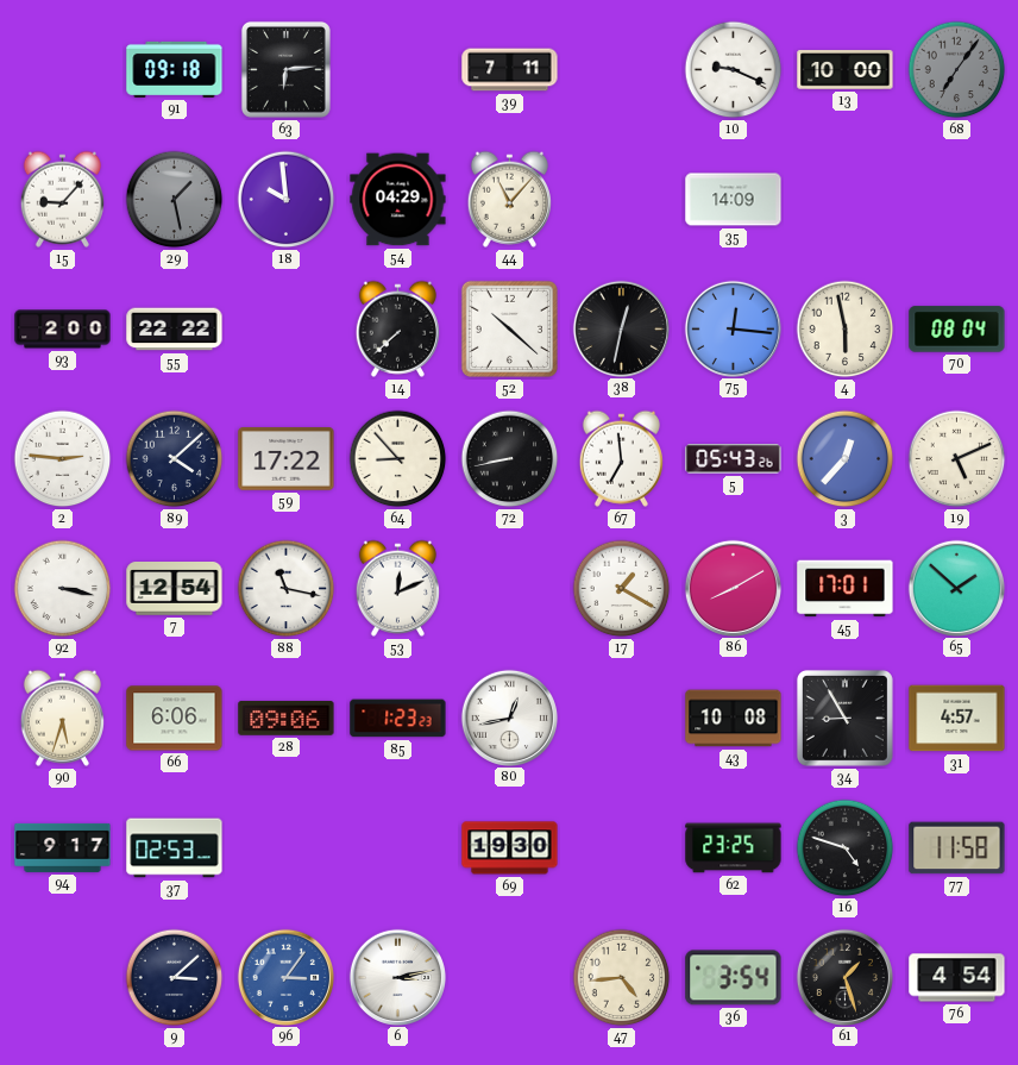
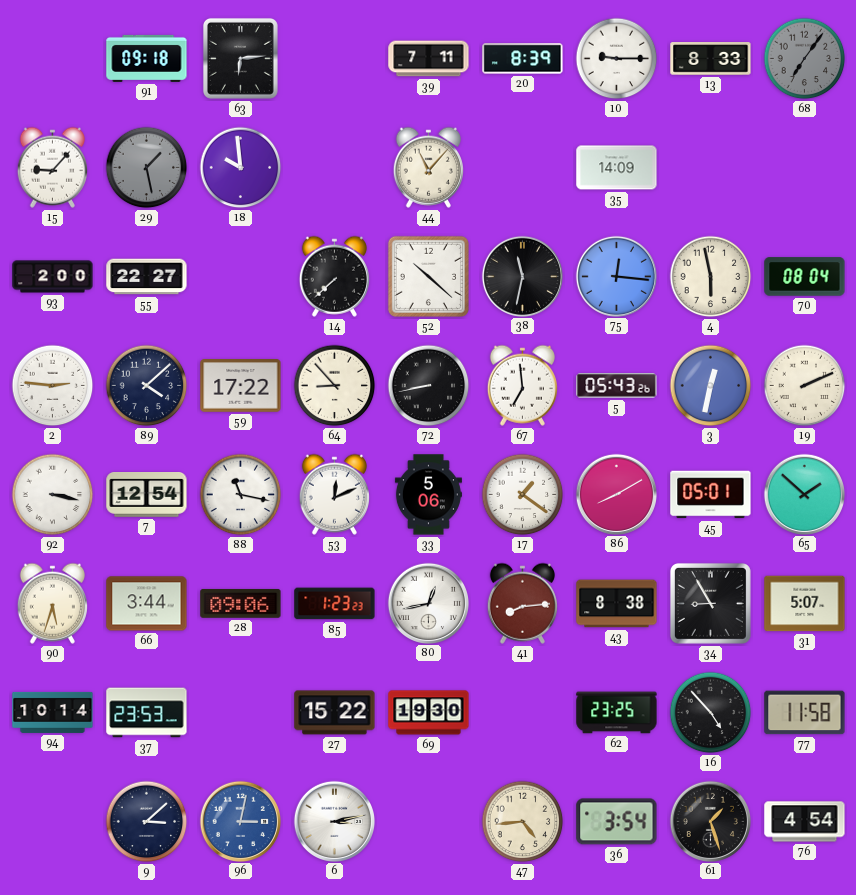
20: none -> 8:39 (523, 59)
10: 9:19 -> 9:15 (617, 59)
13: 10:00 -> 8:33 (711, 59)
54: 04:29 -> none (398, 200)
55: 22:22 -> 22:27 (147, 277)
38: 12:32 -> 11:32 (522, 276)
3: 12:37 -> 12:32 (711, 386)
19: 5:11 -> 2:11 (805, 386)
33: none -> 5:06 (428, 495)
17: 1:20 -> 1:21 (523, 495)
45: 17:01 -> 05:01 (711, 495)
66: 6:06 -> 3:44 (147, 604)
41: none -> 8:14 (522, 603)
43: 10:08 -> 8:38 (617, 604)
31: 4:57 -> 5:07 (805, 604)
94: 9:17 -> 10:14 (53, 712)
37: 02:53 -> 23:53 (147, 713)
27: none -> 15:22 (335, 713)
16: 4:48 -> 4:53 (711, 713)
96: 3:06 -> 3:02 (240, 821)
